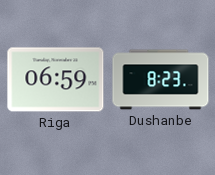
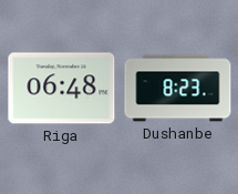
Riga: 06:59 -> 06:48 (62, 89)
